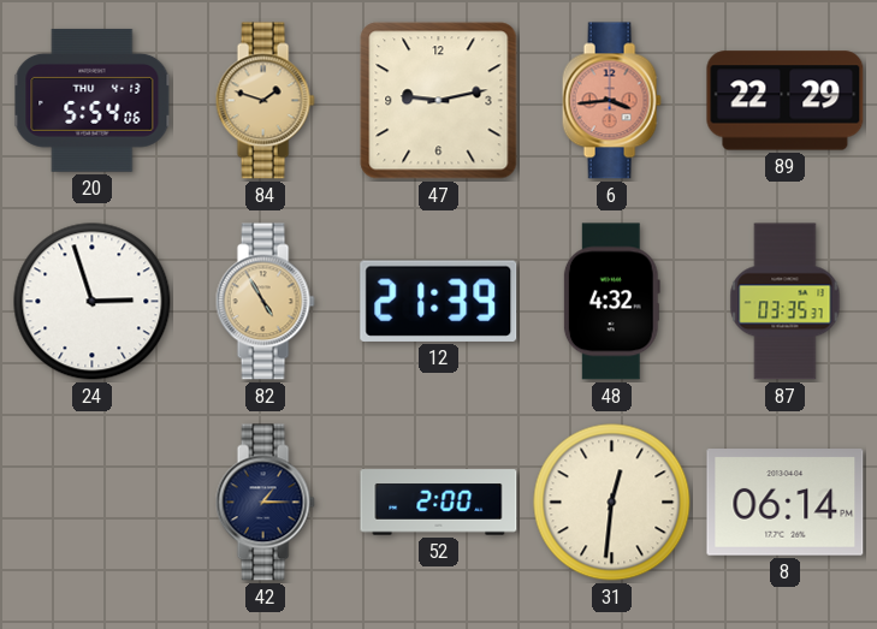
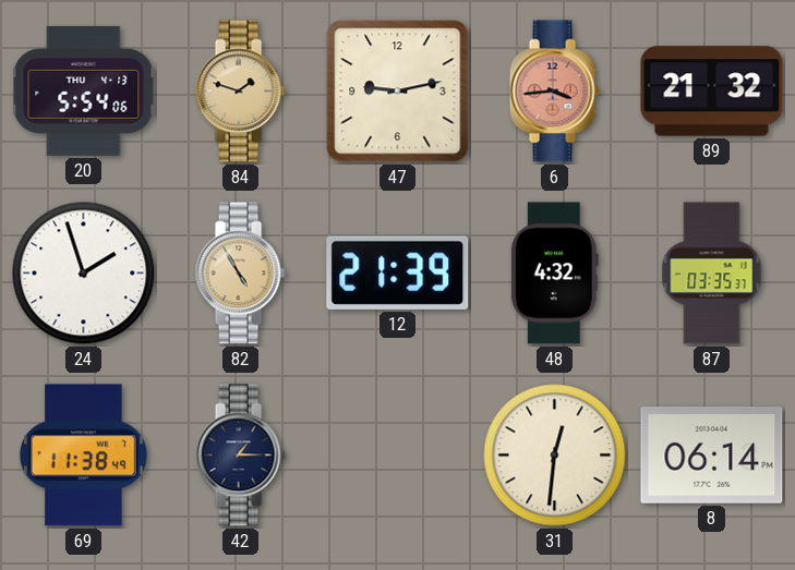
89: 22:29 -> 21:32 (712, 92)
24: 2:57 -> 1:57 (84, 274)
69: none -> 11:38 (83, 456)
52: 2:00 -> none (439, 503)
